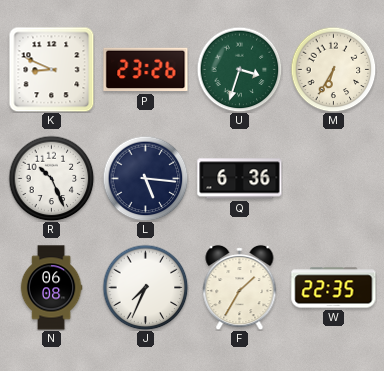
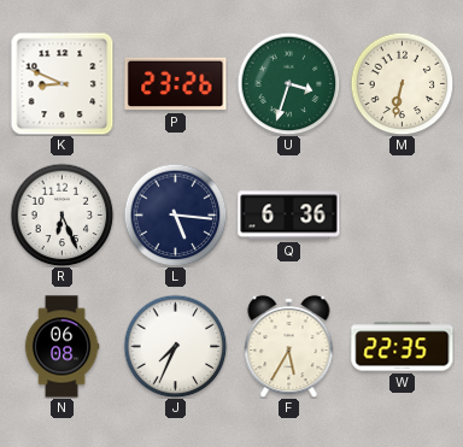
M: 6:35 -> 6:32 (402, 83)
R: 10:26 -> 6:26 (61, 214)
F: 1:35 -> 5:35 (289, 346)
